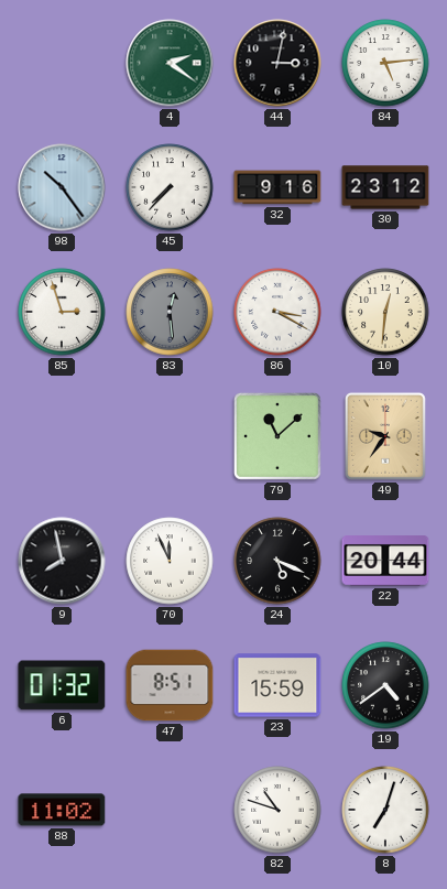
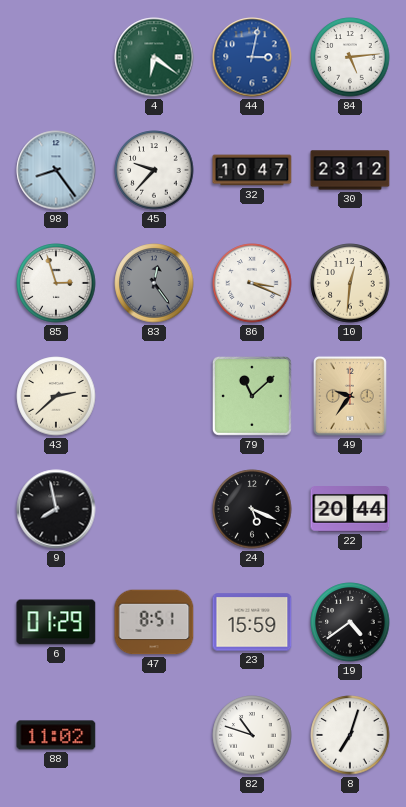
4: 2:21 -> 6:21 (154, 57)
44 dial: black -> blue (252, 57)
98: 10:24 -> 8:24 (56, 170)
45: 7:37 -> 9:37 (154, 170)
32: 9:16 -> 10:47 (252, 170)
83: 12:29 -> 12:24 (154, 283)
86: 3:20 -> 3:19 (252, 283)
43: none -> 2:38 (56, 396)
70: 11:56 -> none (170, 561)
6: 01:32 -> 01:29 (56, 622)
